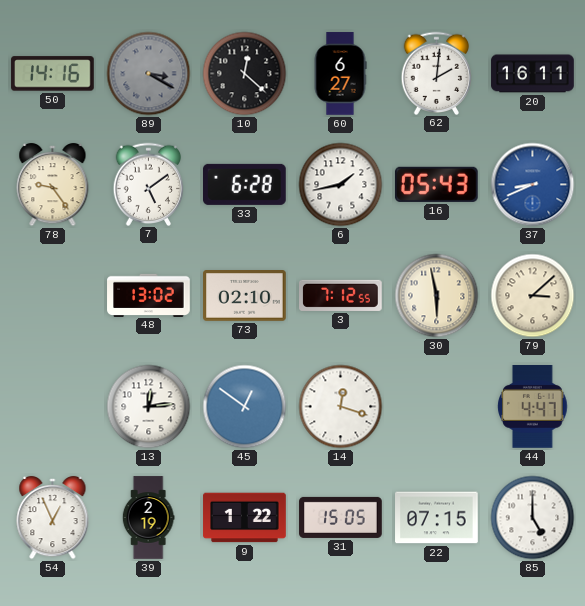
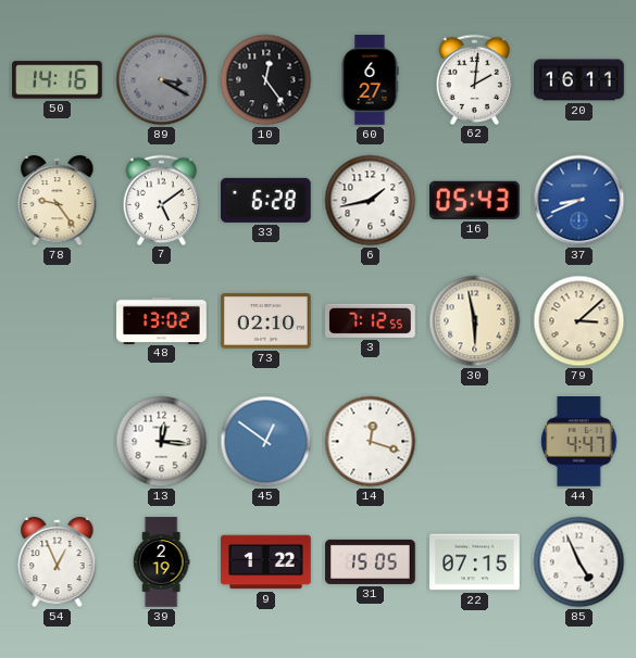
10: 12:22 -> 12:24 (266, 80)
13: 12:14 -> 12:16 (162, 442)
85: 5:00 -> 4:56 (579, 562)
